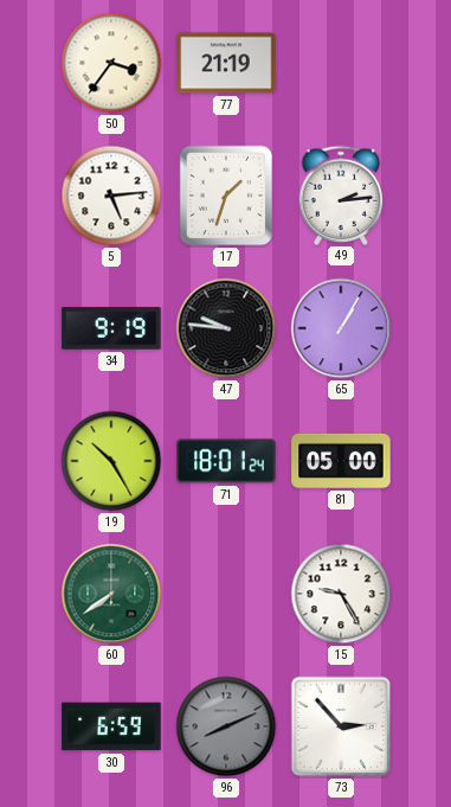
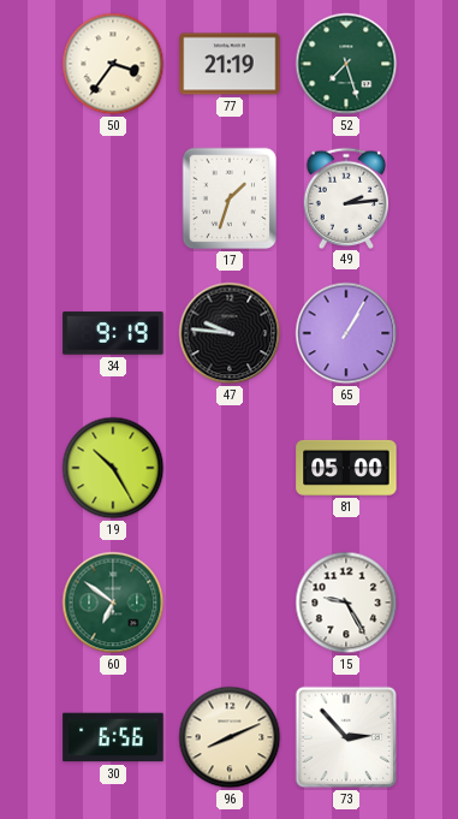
52: none -> 7:27 (346, 64)
5: 5:14 -> none (111, 196)
71: 18:01 -> none (226, 461)
60: 7:39 -> 6:51 (113, 603)
30: 6:59 -> 6:56 (113, 737)
96 dial: grey -> cream (230, 737)
